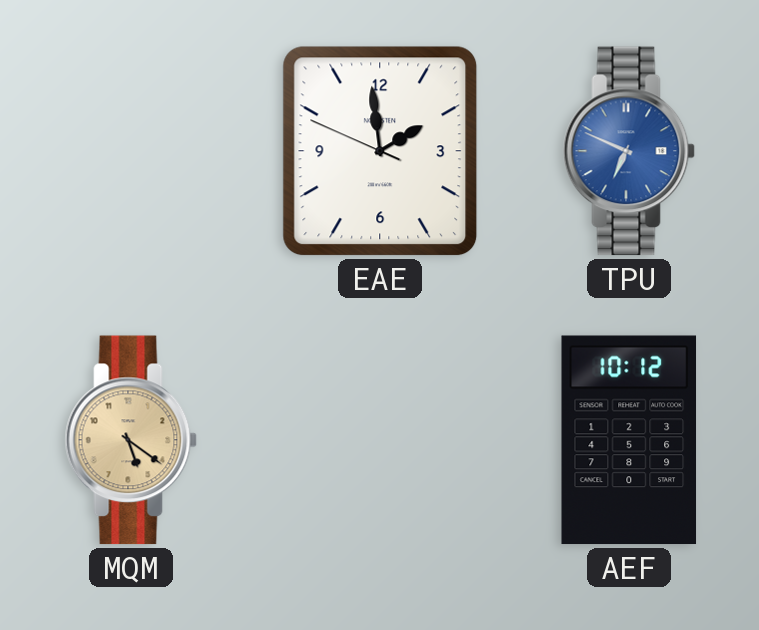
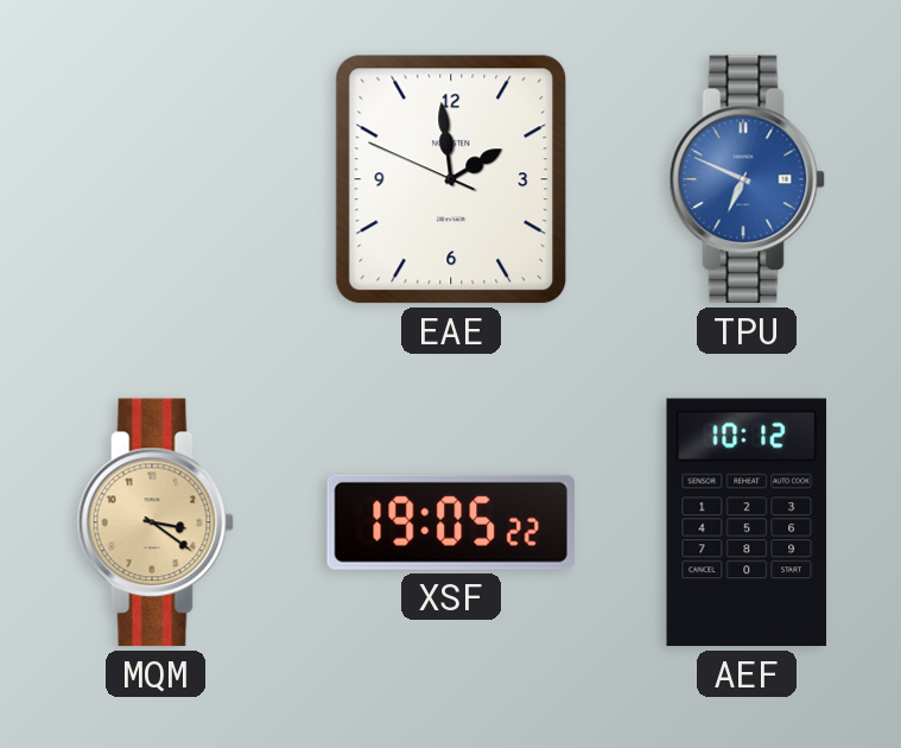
MQM: 5:21 -> 3:21 (156, 522)
XSF: none -> 19:05 (450, 522)
